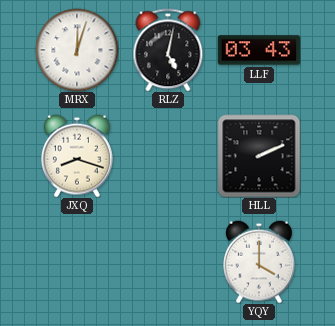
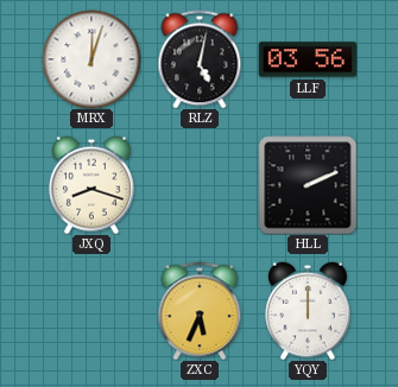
LLF: 03:43 -> 03:56 (308, 59)
ZXC: none -> 5:34 (200, 311)
YQY: 4:00 -> 12:00 (309, 311)
